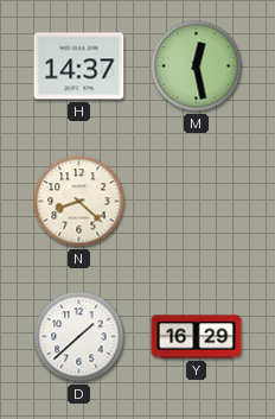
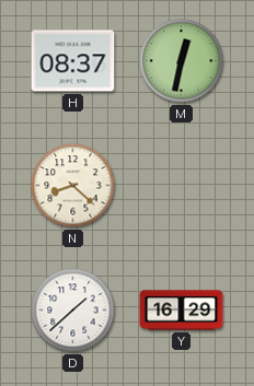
H: 14:37 -> 08:37 (73, 61)
M: 12:28 -> 12:32 (182, 61)
